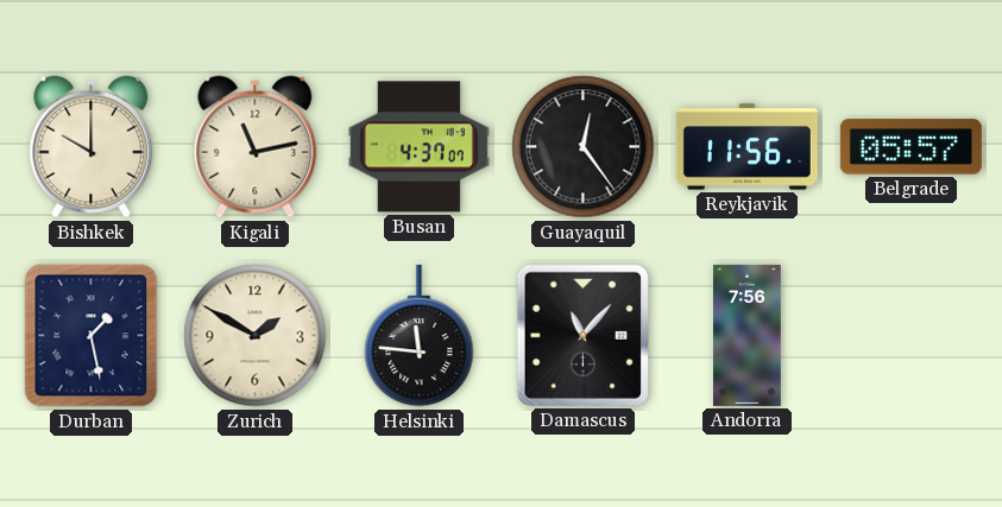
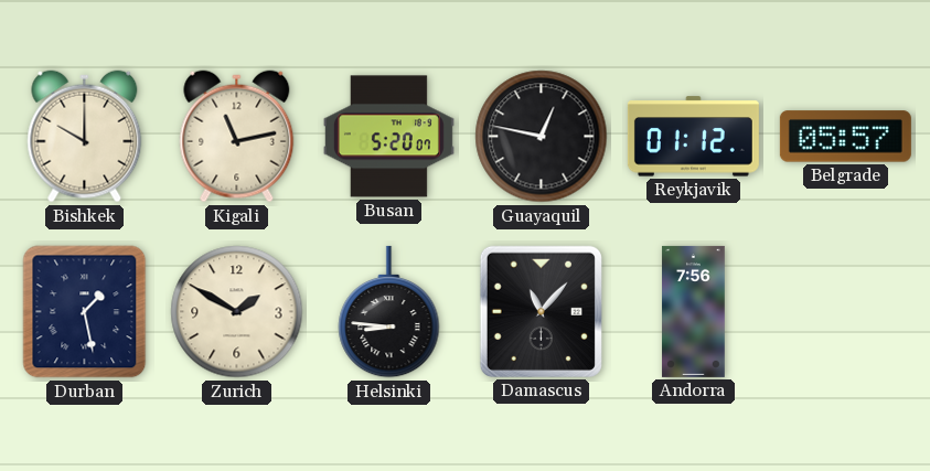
Busan: 4:37 -> 5:20 (388, 137)
Guayaquil: 12:24 -> 12:47 (542, 137)
Reykjavik: 11:56 -> 01:12 (693, 137)
Helsinki: 11:46 -> 8:46 (389, 312)
